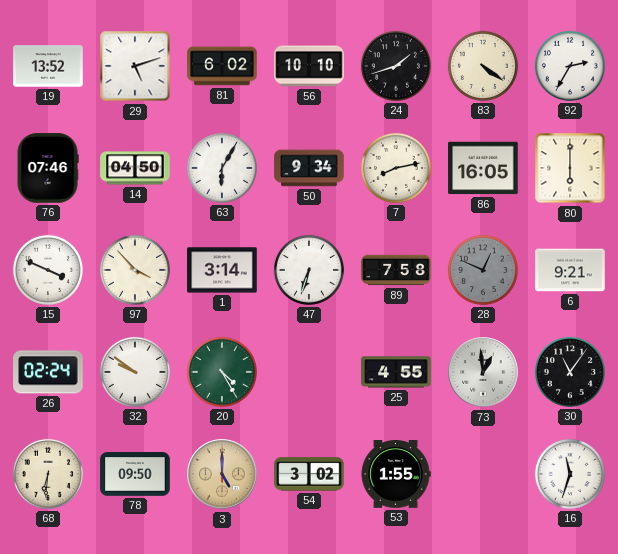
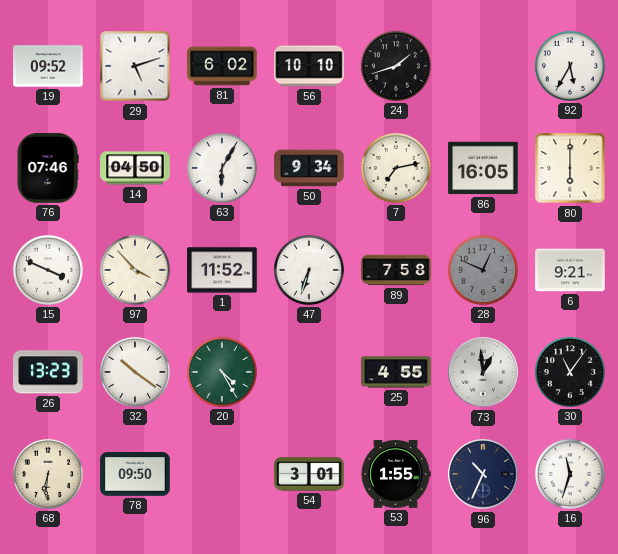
19: 13:52 -> 09:52 (48, 66)
83: 4:21 -> none (483, 66)
92: 2:35 -> 5:35 (570, 66)
7: 8:13 -> 7:13 (396, 168)
1: 3:14 -> 11:52 (222, 270)
26: 02:24 -> 13:23 (48, 372)
32: 9:51 -> 10:21 (135, 372)
3: 5:00 -> none (222, 474)
54: 3:02 -> 3:01 (309, 474)
96: none -> 10:34 (483, 474)
